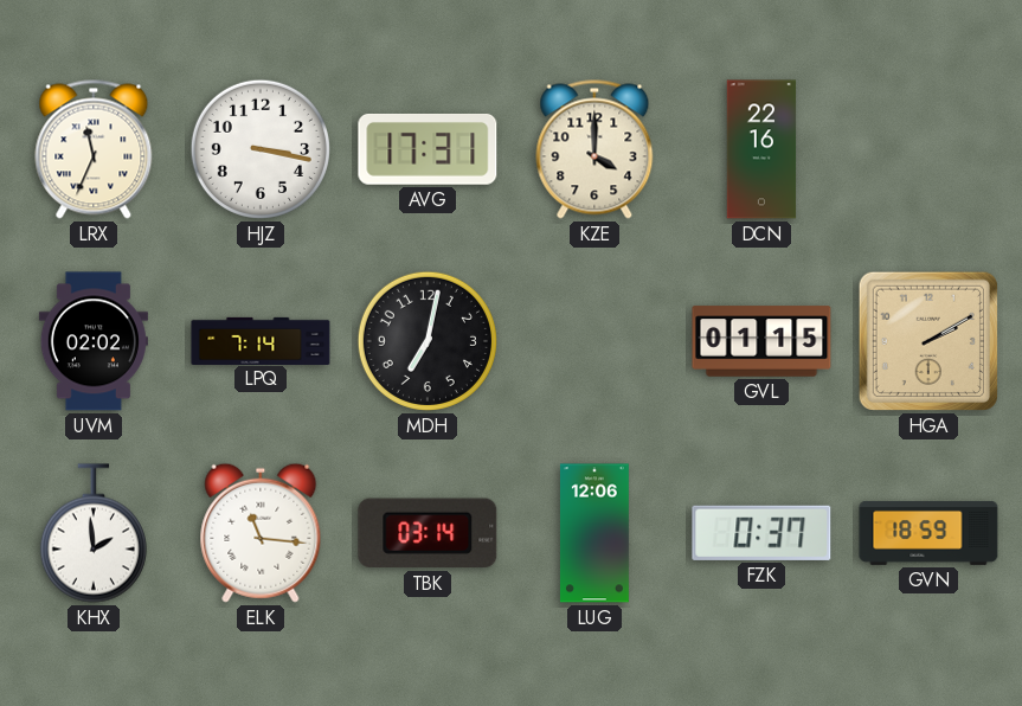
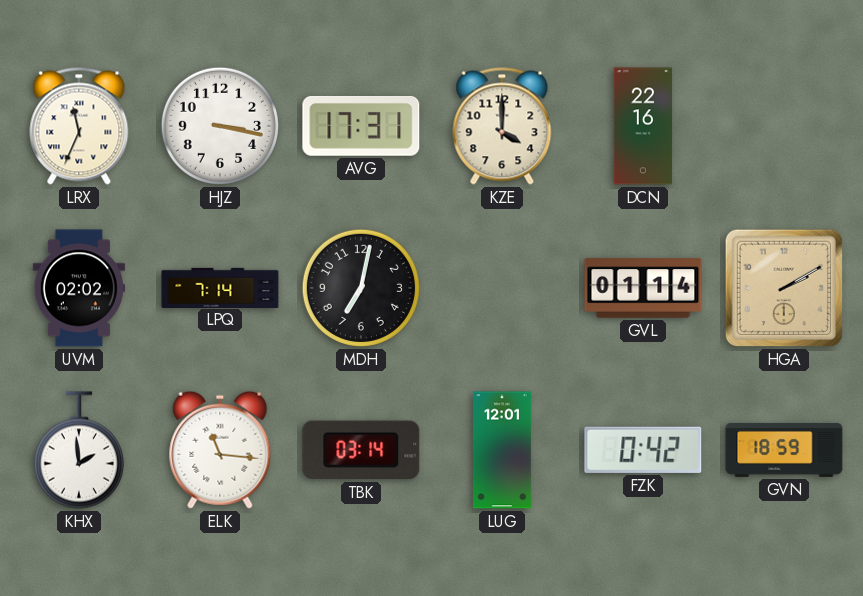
GVL: 01:15 -> 01:14 (643, 288)
LUG: 12:06 -> 12:01 (502, 450)
FZK: 0:37 -> 0:42 (643, 450)
